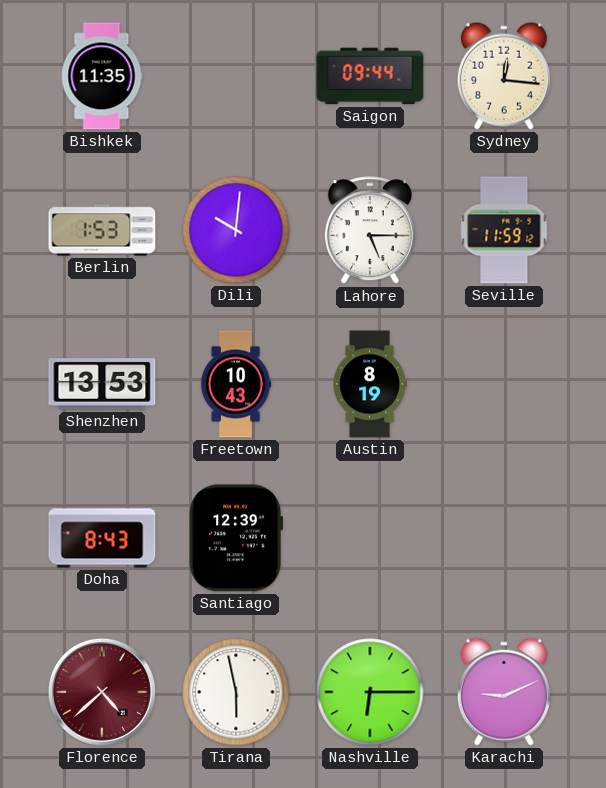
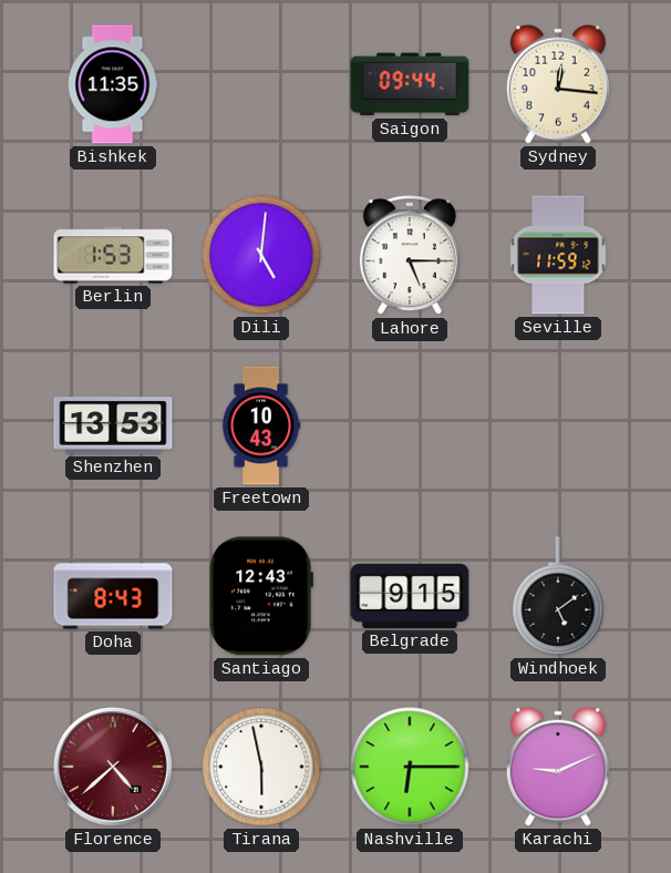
Dili: 10:01 -> 5:01 (261, 255)
Austin: 8:19 -> none (370, 384)
Santiago: 12:39 -> 12:43 (260, 596)
Belgrade: none -> 9:15 (410, 596)
Windhoek: none -> 5:09 (558, 596)
